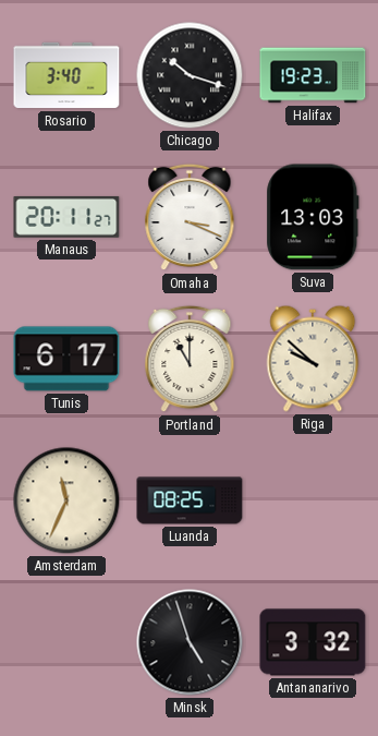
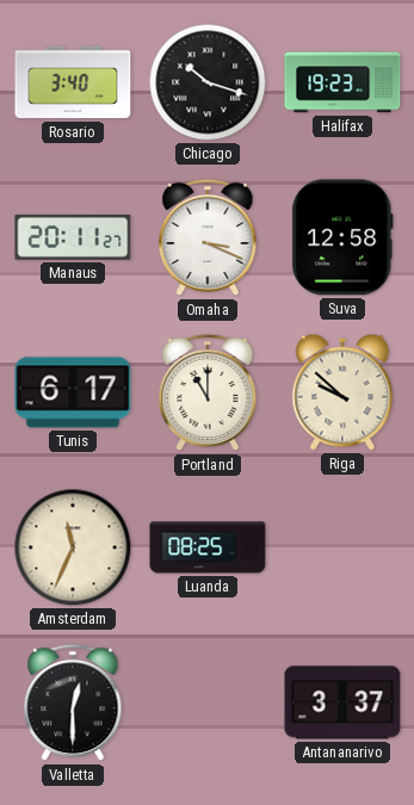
Suva: 13:03 -> 12:58 (342, 237)
Valletta: none -> 12:30 (73, 702)
Minsk: 4:57 -> none (190, 642)
Antananarivo: 3:32 -> 3:37 (342, 702)
